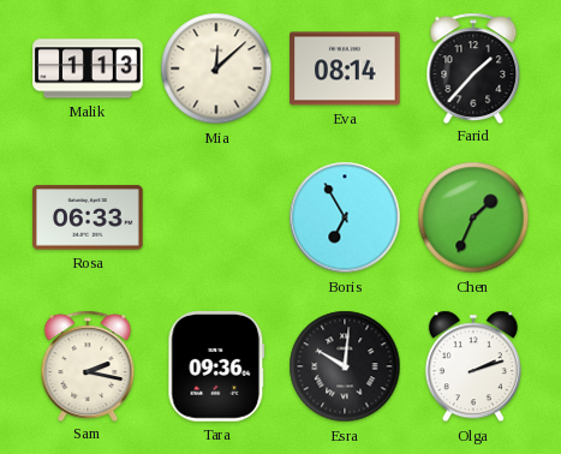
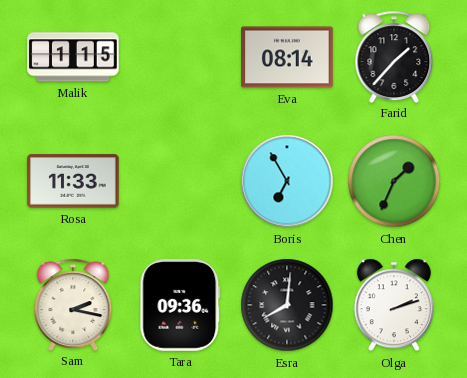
Malik: 1:13 -> 1:15 (73, 57)
Mia: 12:08 -> none (216, 68)
Rosa: 06:33 -> 11:33 (73, 181)
Esra: 10:01 -> 8:01 (287, 305)
